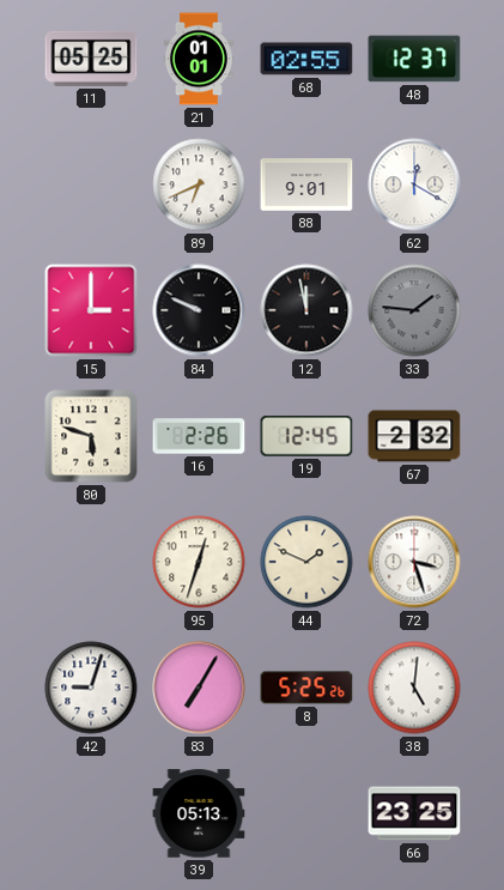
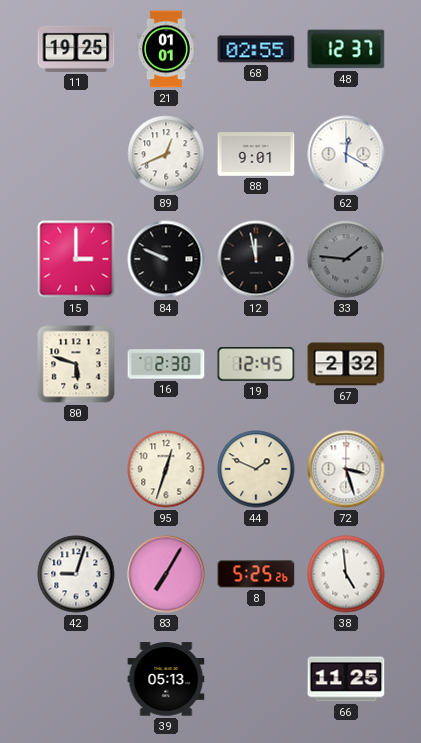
11: 05:25 -> 19:25 (76, 49)
89: 6:41 -> 12:41 (166, 154)
16: 2:26 -> 2:30 (166, 364)
38: 5:01 -> 4:59 (346, 574)
66: 23:25 -> 11:25 (346, 679)
